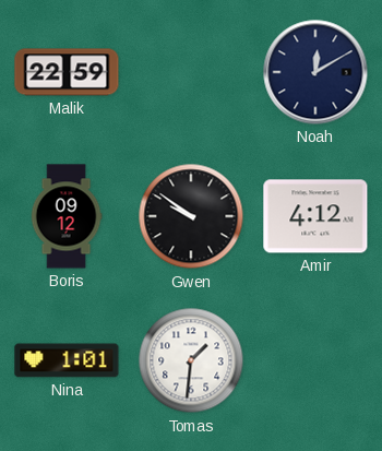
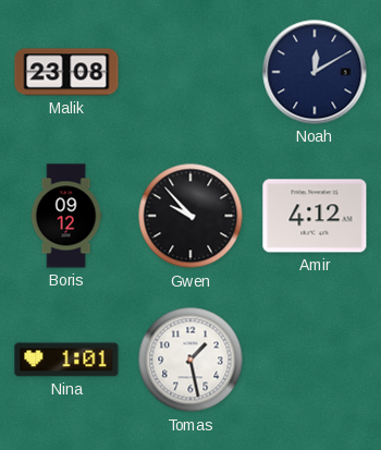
Malik: 22:59 -> 23:08 (66, 72)
Gwen: 9:51 -> 9:53 (190, 216)
Tomas: 1:31 -> 1:28 (190, 360)
